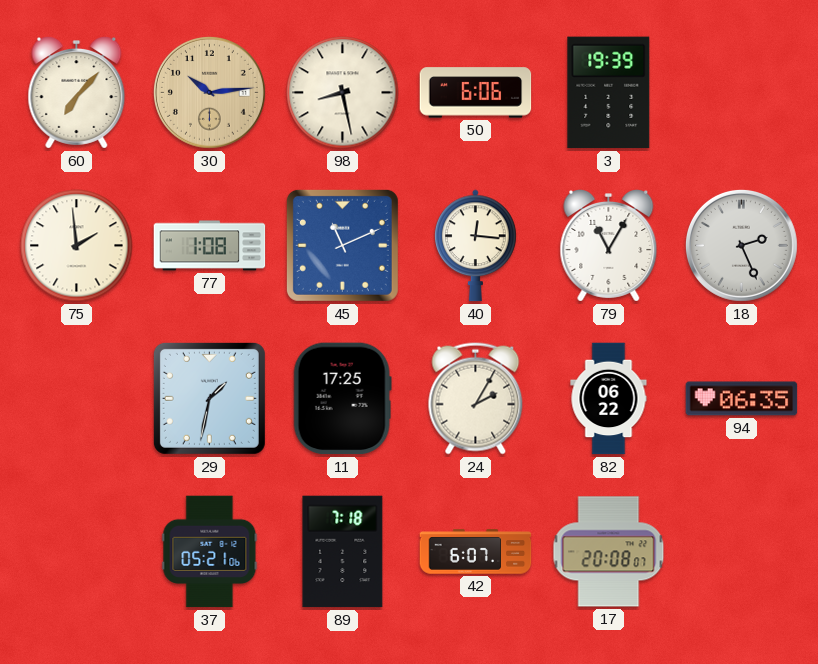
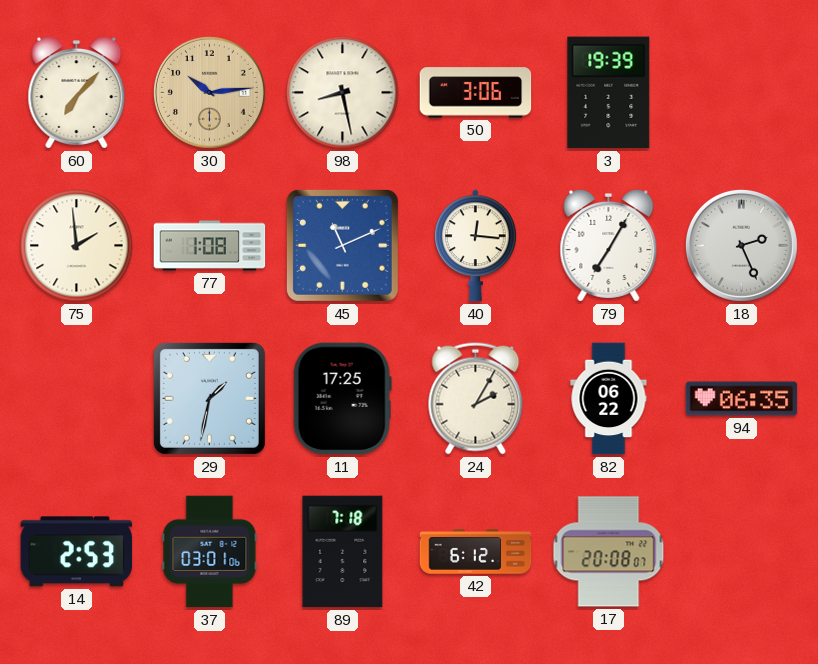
50: 6:06 -> 3:06 (476, 93)
79: 11:05 -> 7:05 (609, 246)
14: none -> 2:53 (77, 552)
37: 05:21 -> 03:01 (210, 552)
42: 6:07 -> 6:12 (476, 552)
